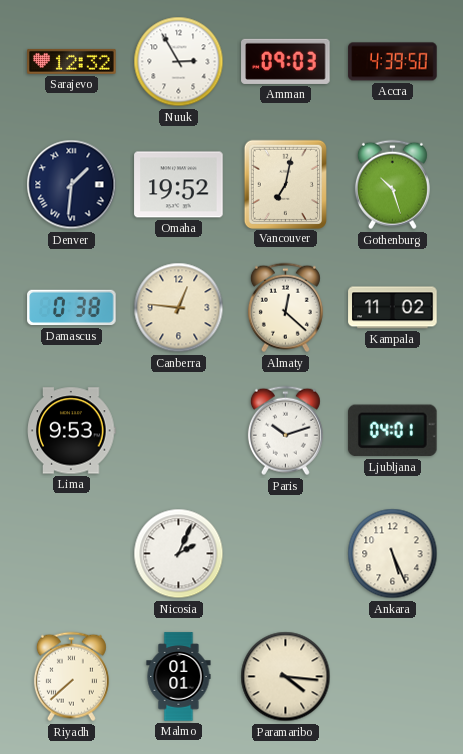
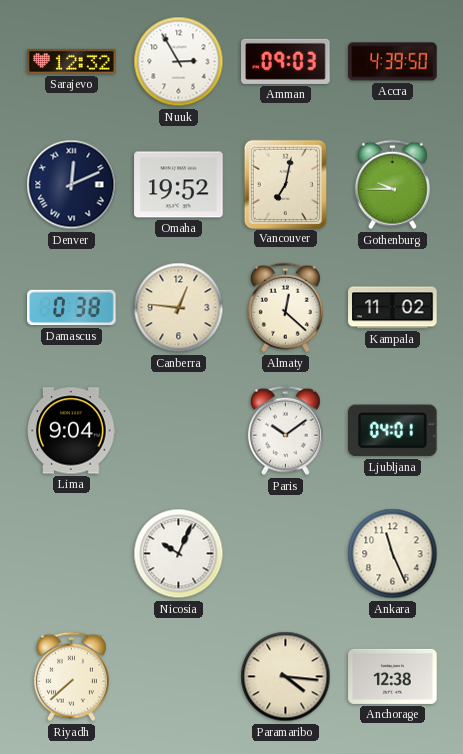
Denver: 1:31 -> 12:11 (72, 185)
Gothenburg: 10:27 -> 9:45 (392, 185)
Lima: 9:53 -> 9:04 (72, 431)
Paris: 10:12 -> 10:09 (285, 431)
Nicosia: 2:04 -> 10:04 (179, 554)
Ankara: 5:26 -> 11:26 (393, 554)
Malmo: 01:01 -> none (179, 677)
Anchorage: none -> 12:38 (393, 676)
